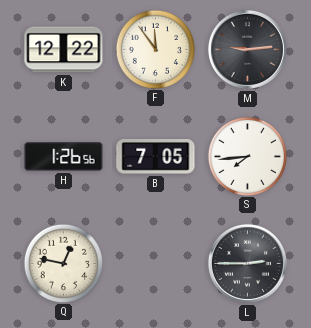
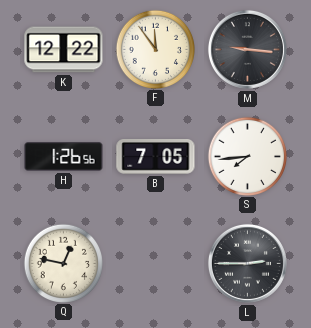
M: 9:14 -> 9:16 (247, 49)
